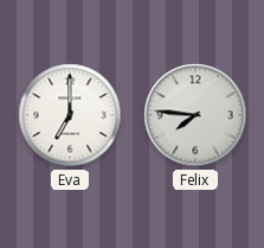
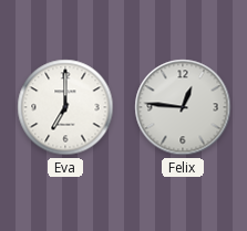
Felix: 7:46 -> 12:46 (183, 107)
